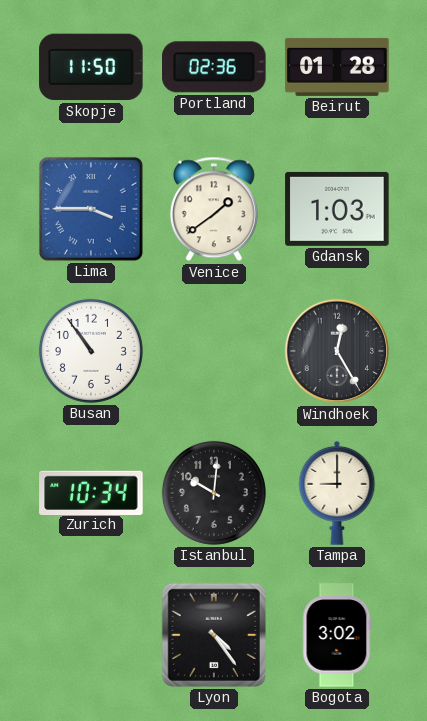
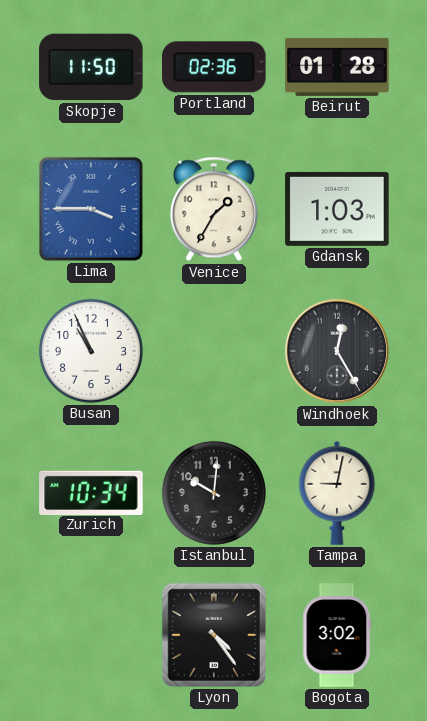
Venice: 1:39 -> 1:35 (214, 209)
Busan: 10:54 -> 10:56 (91, 351)
Tampa: 9:00 -> 9:02 (337, 493)
